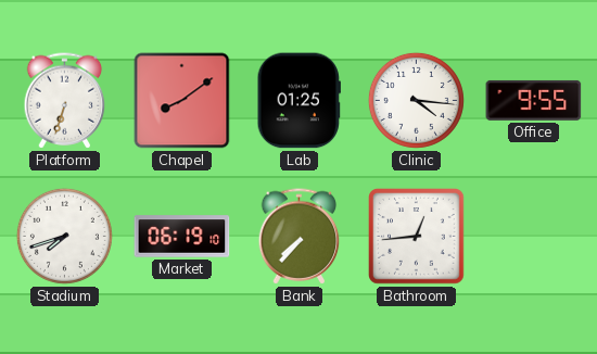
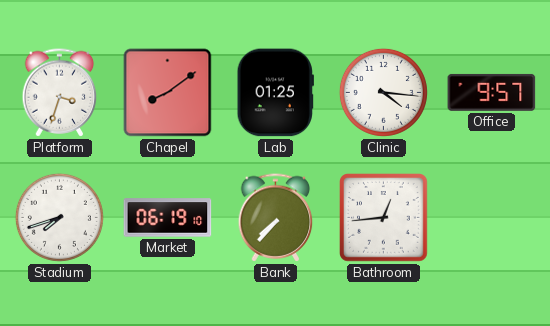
Platform: 6:33 -> 3:33 (60, 93)
Office: 9:55 -> 9:57 (492, 92)
